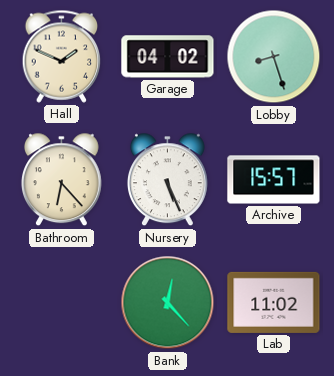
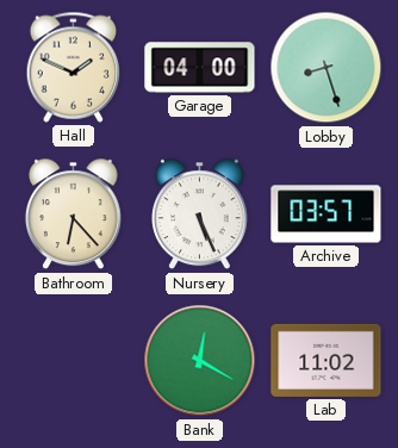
Garage: 04:02 -> 04:00 (200, 68)
Archive: 15:57 -> 03:57 (327, 214)
Bank: 12:23 -> 12:20 (200, 361)
